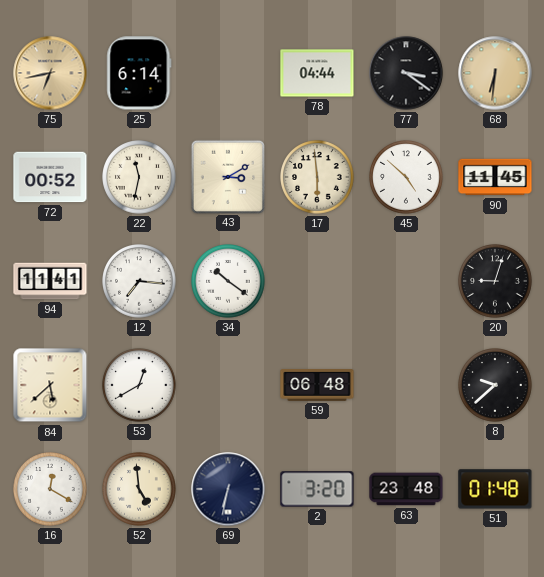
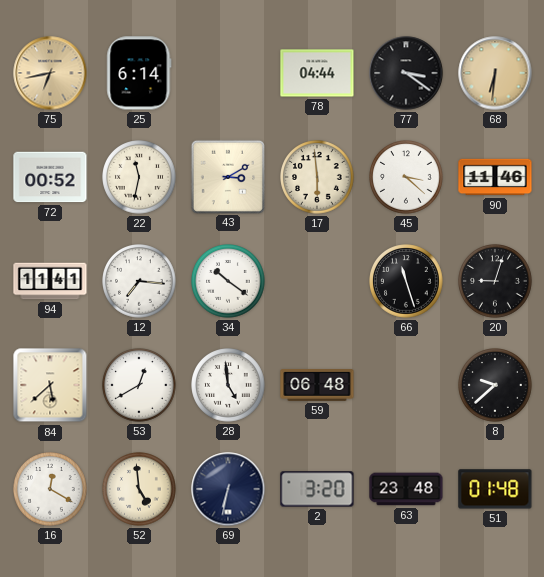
45: 4:52 -> 3:22 (406, 177)
90: 11:45 -> 11:46 (495, 177)
66: none -> 11:27 (406, 281)
28: none -> 4:59 (228, 385)
